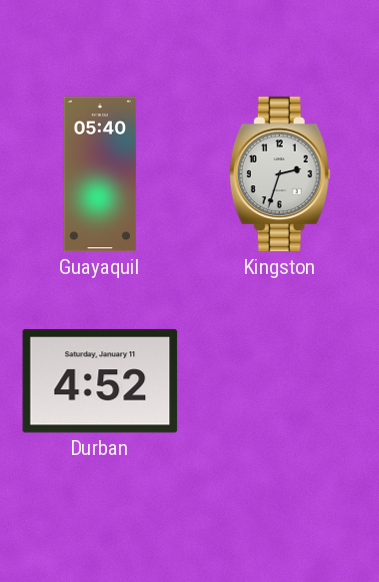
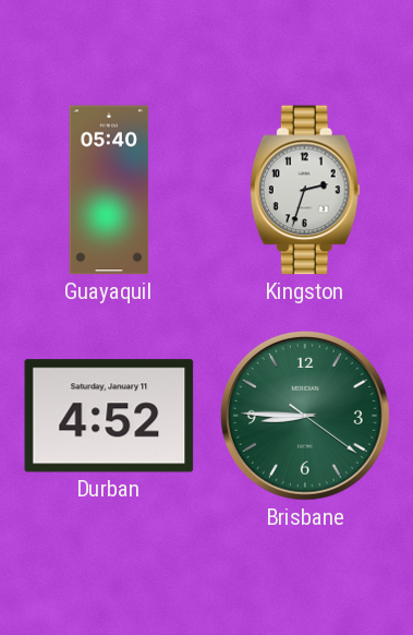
Brisbane: none -> 8:45 (305, 416)
